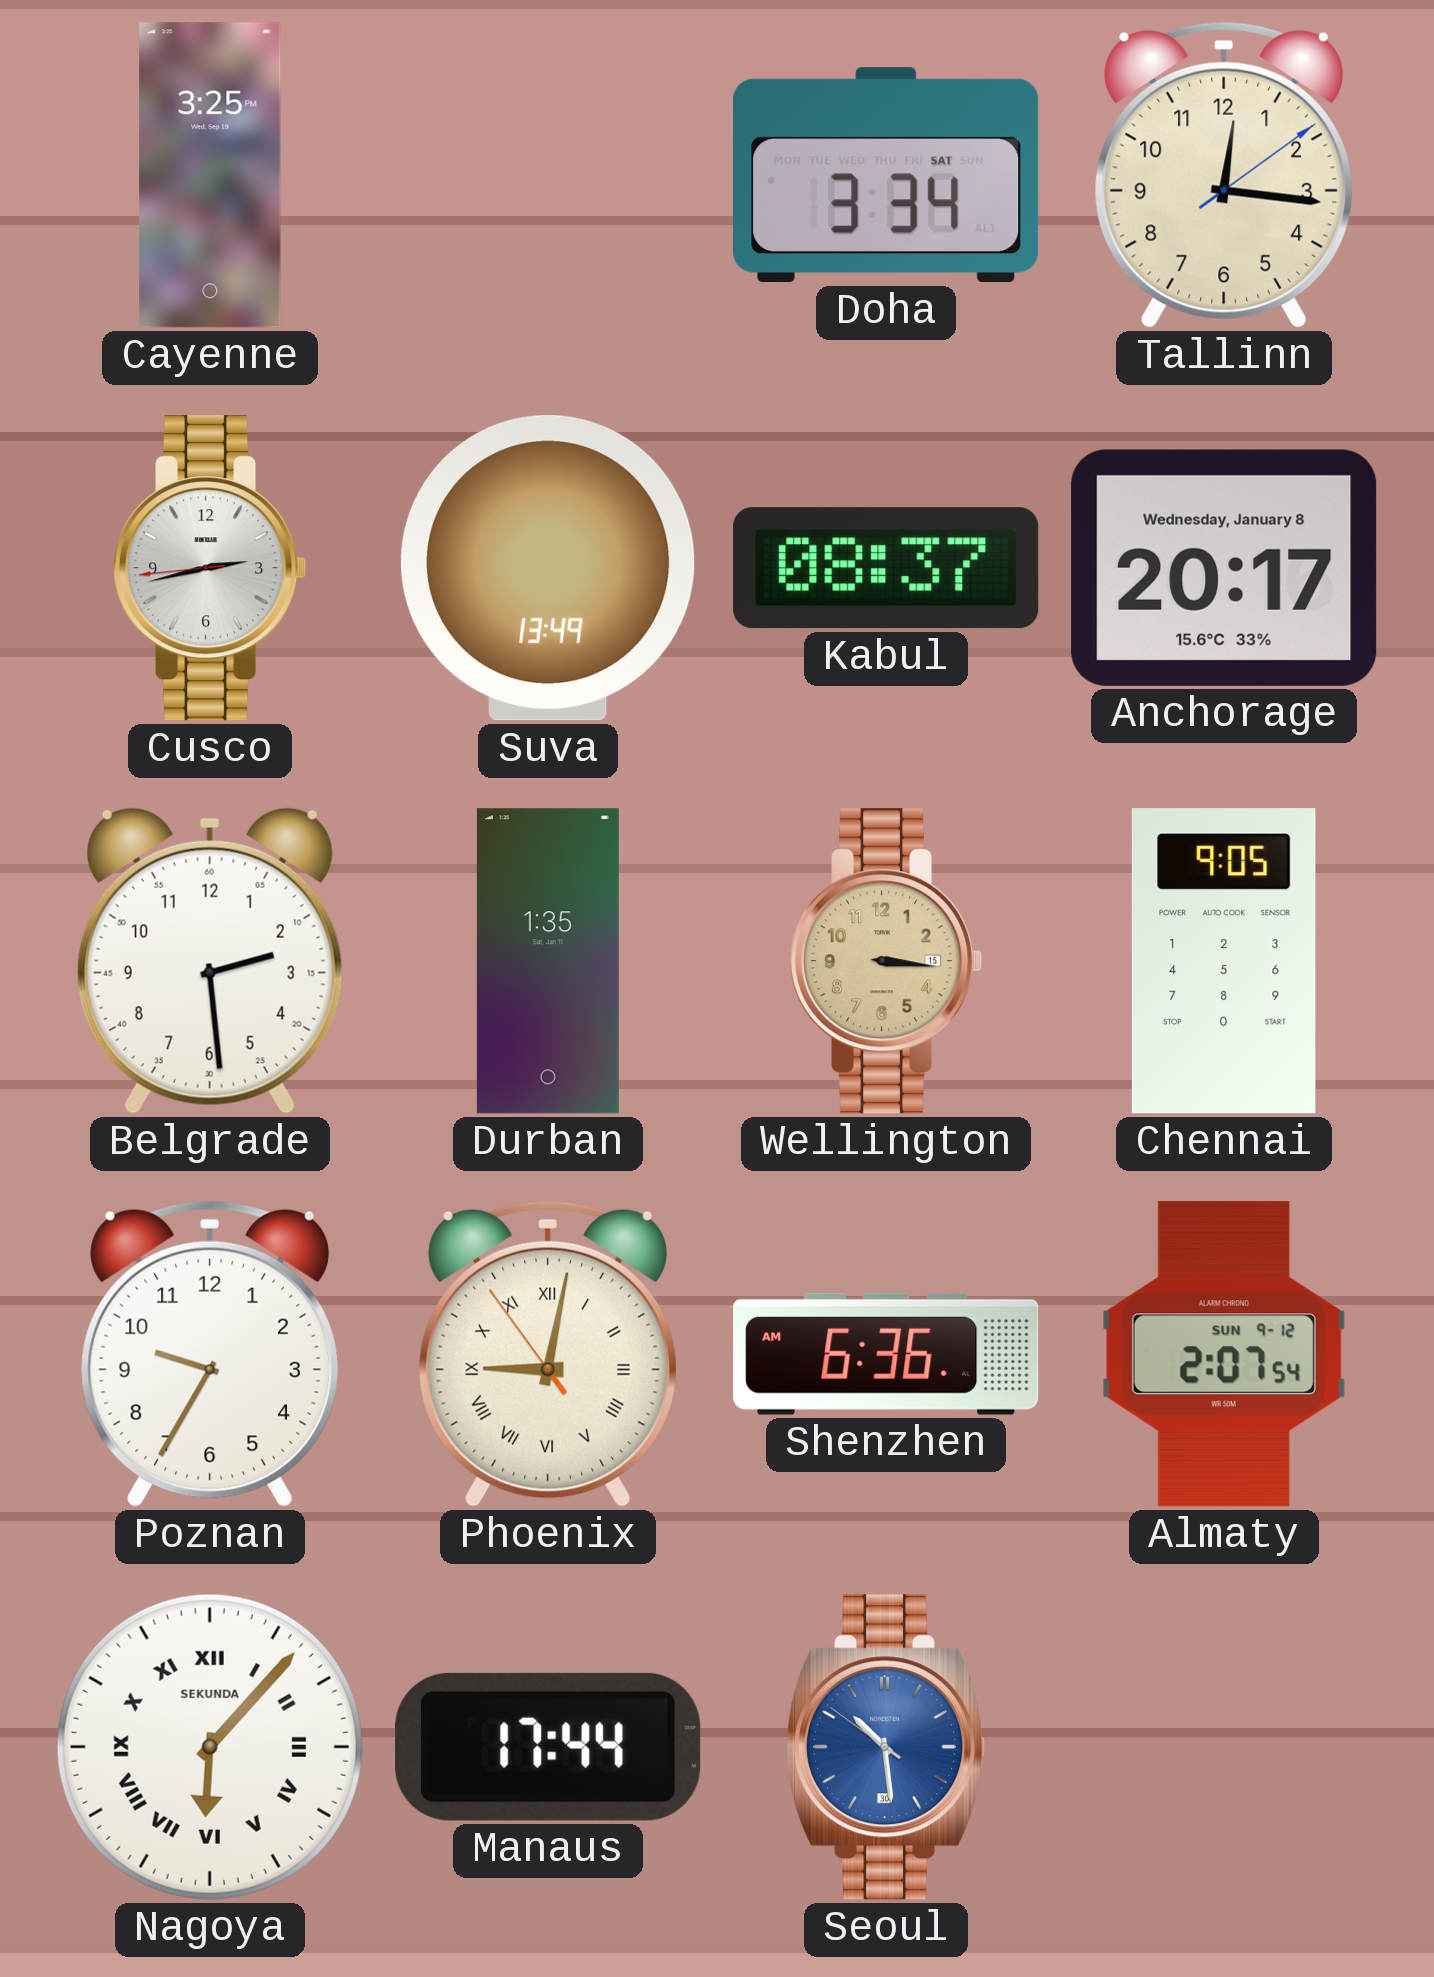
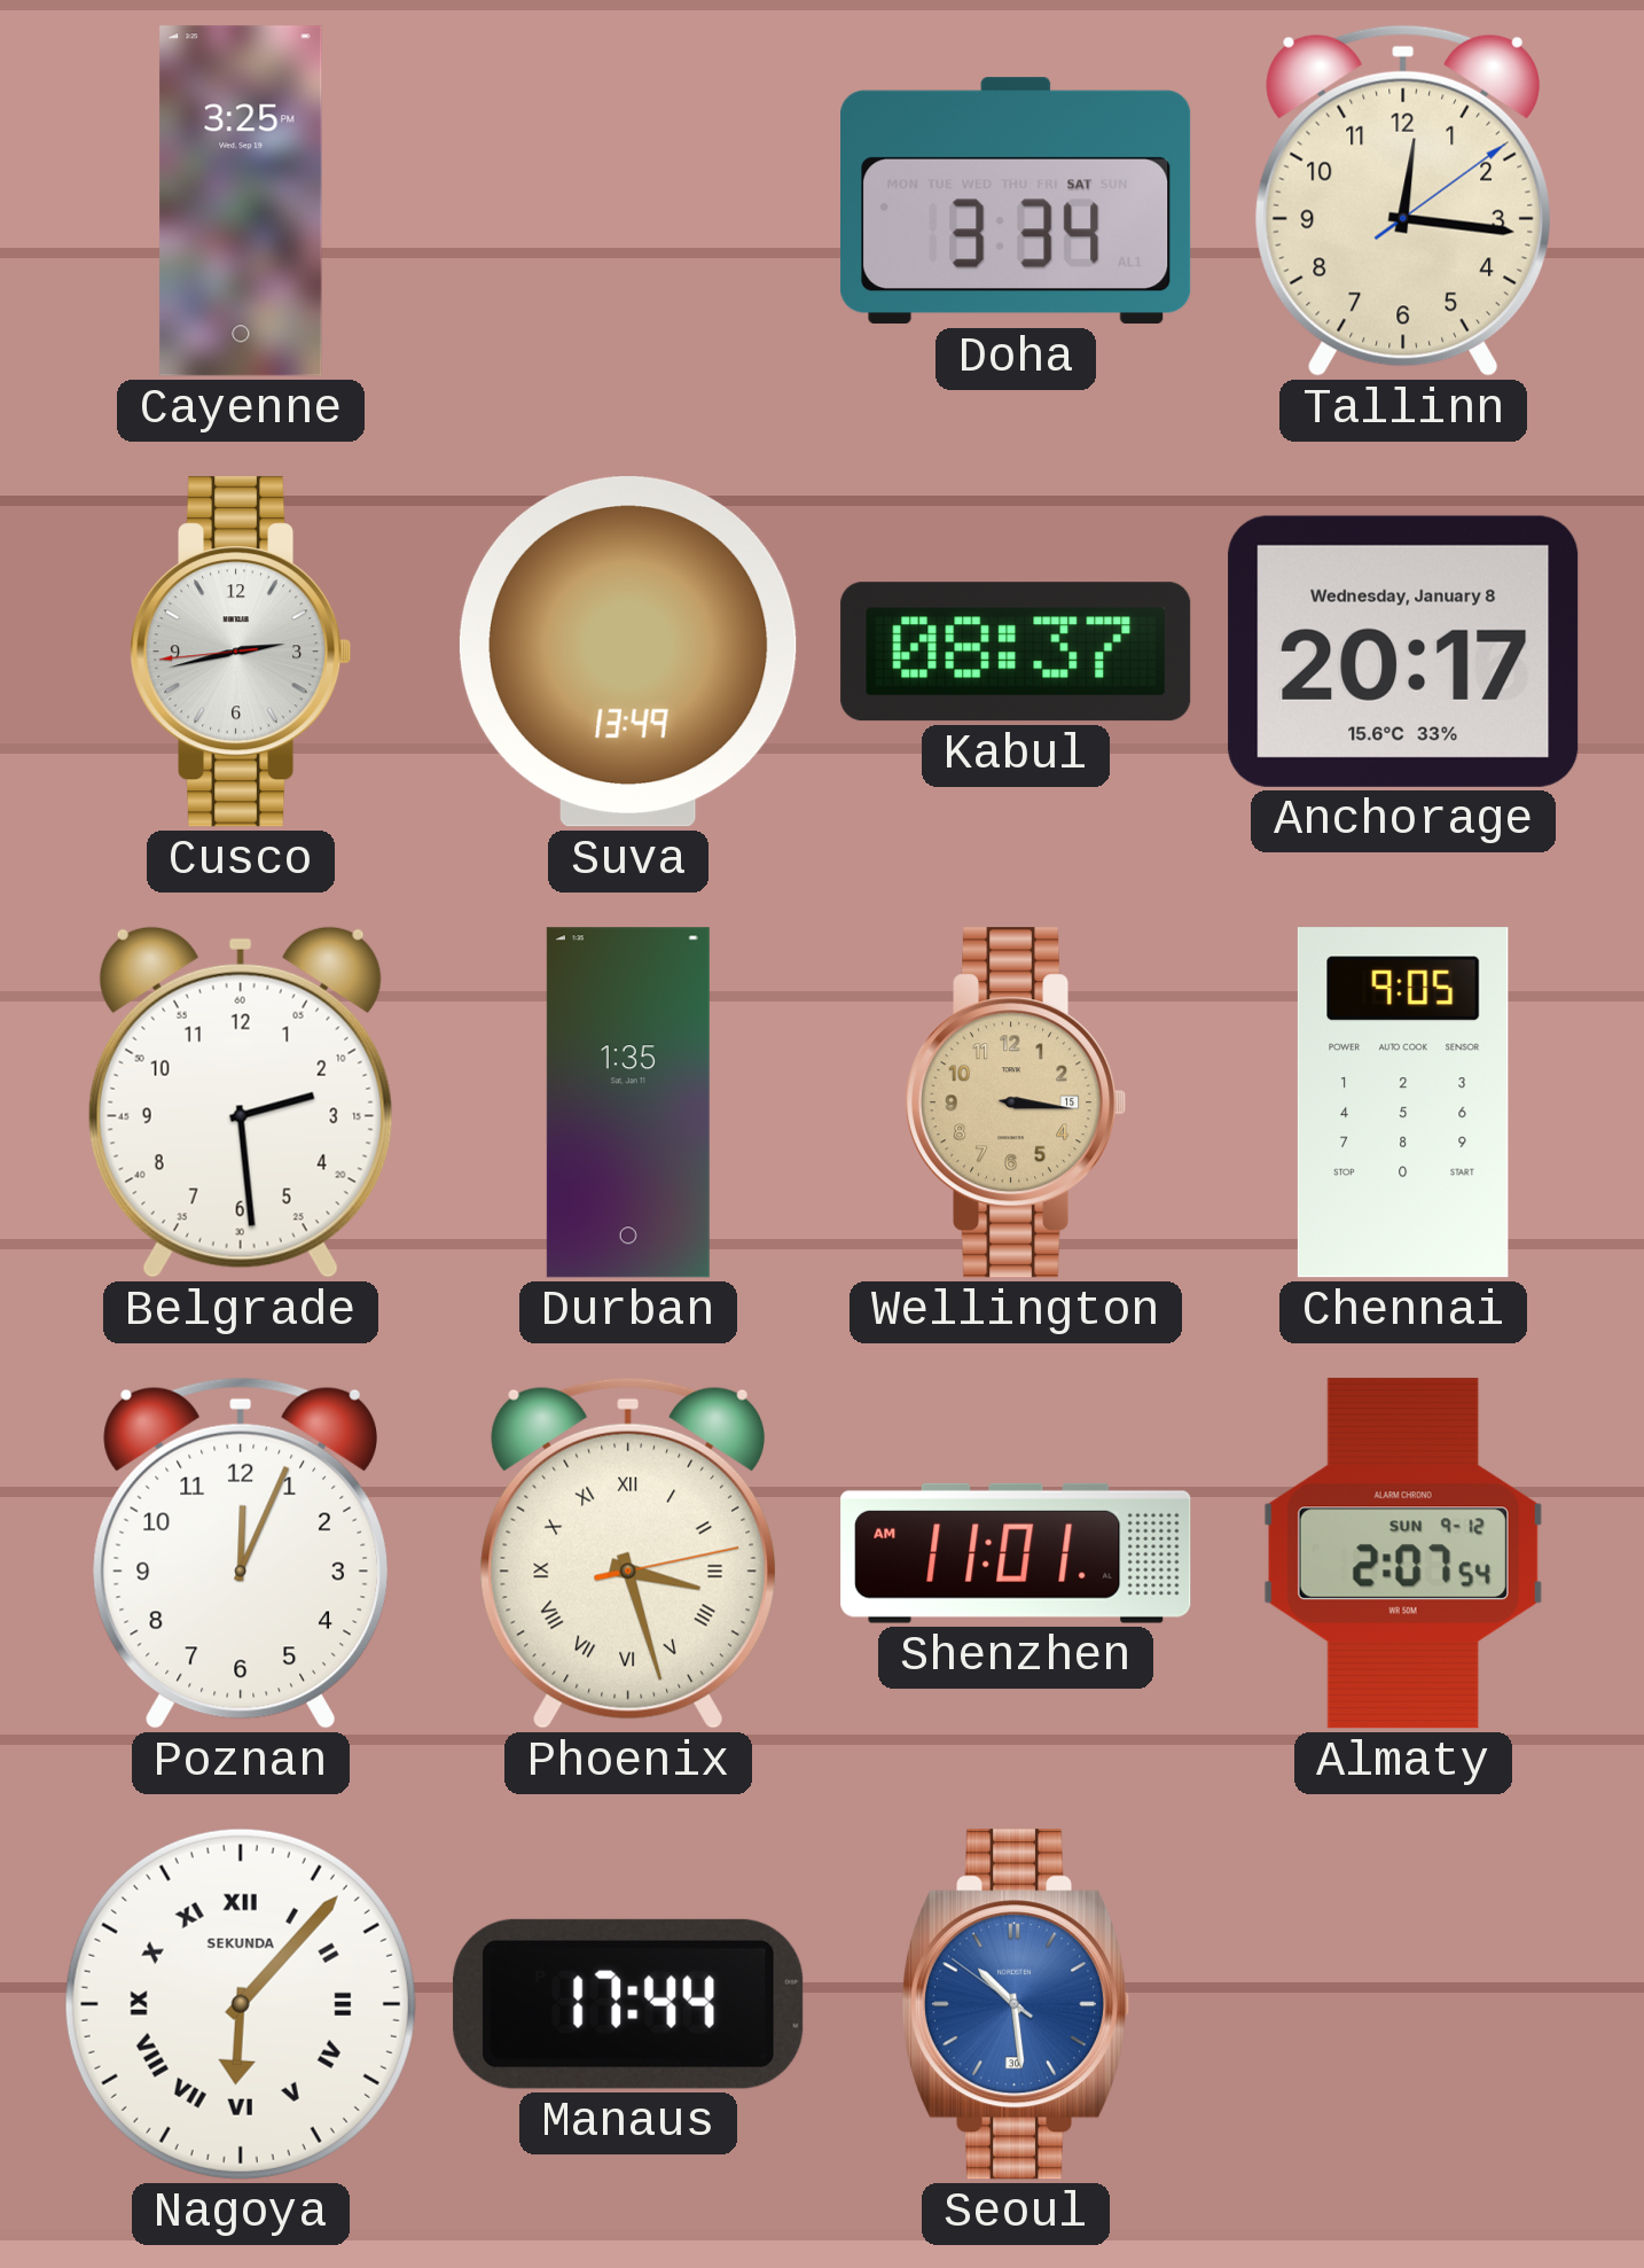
Poznan: 9:35 -> 12:04 (240, 1553)
Phoenix: 9:01 -> 3:27 (627, 1553)
Shenzhen: 6:36 -> 11:01 (1016, 1553)
